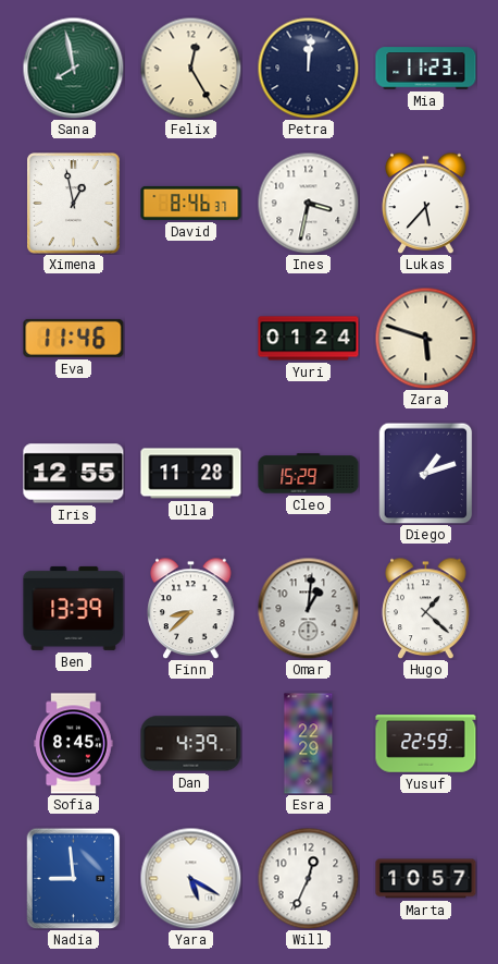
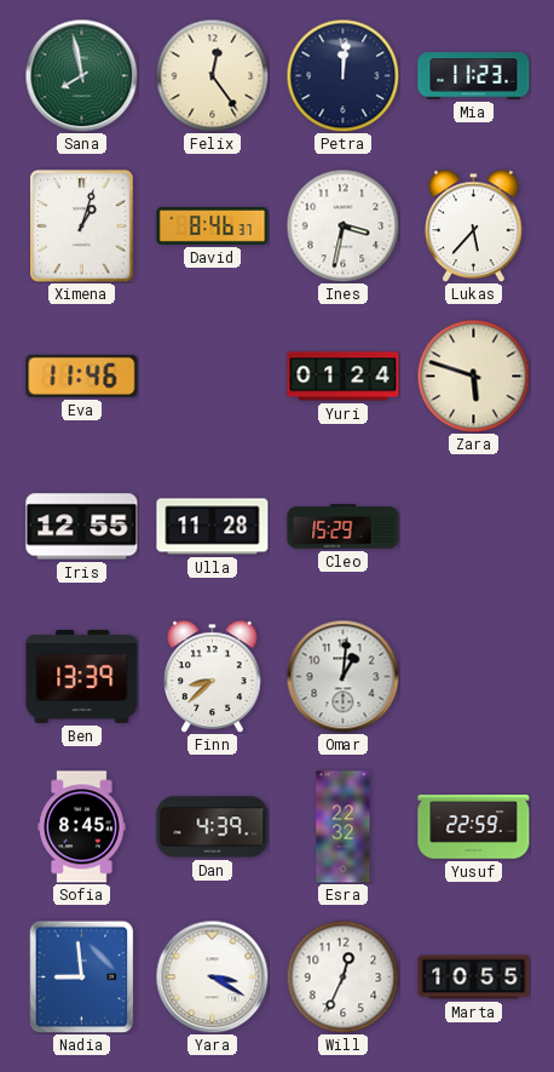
Felix: 12:25 -> 12:24 (212, 75)
Ximena: 12:58 -> 1:03 (82, 227)
Diego: 1:12 -> none (426, 473)
Hugo: 1:22 -> none (426, 608)
Esra: 22:29 -> 22:32 (344, 827)
Yara: 5:20 -> 3:20 (212, 976)
Marta: 10:57 -> 10:55 (474, 978)
